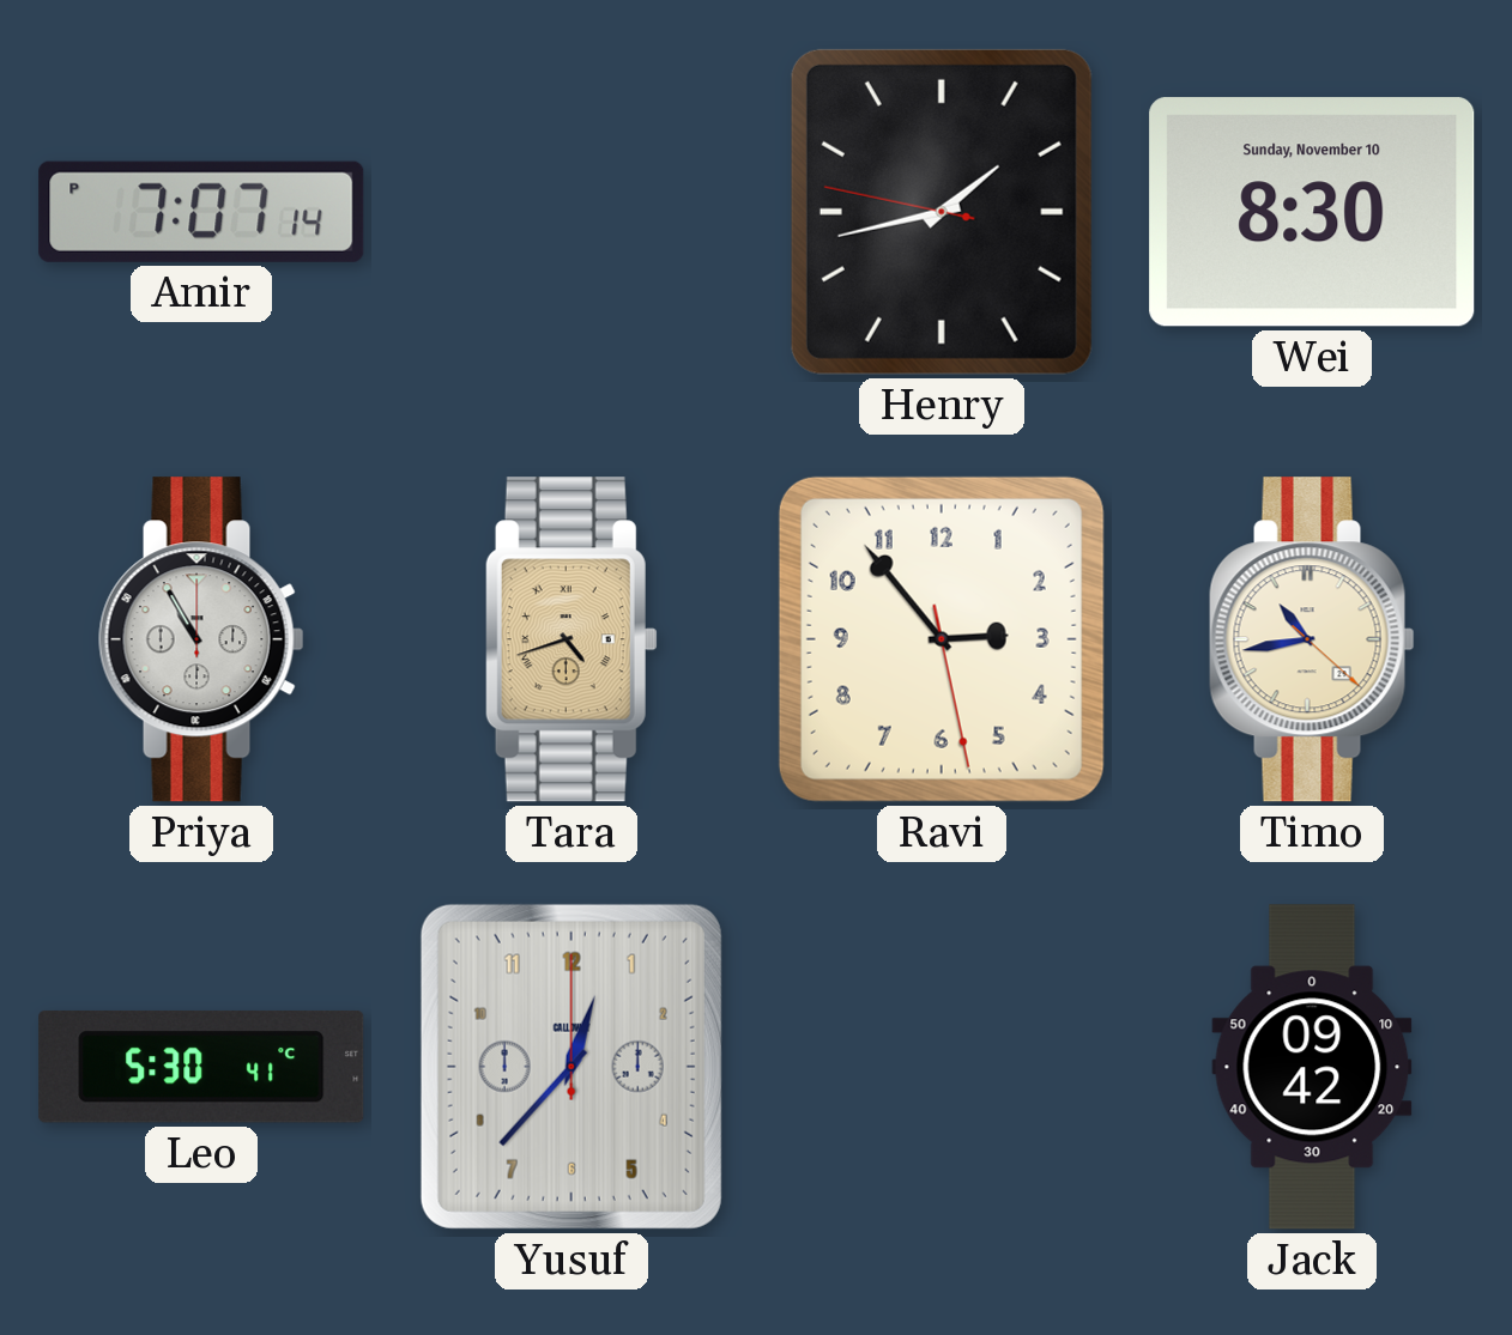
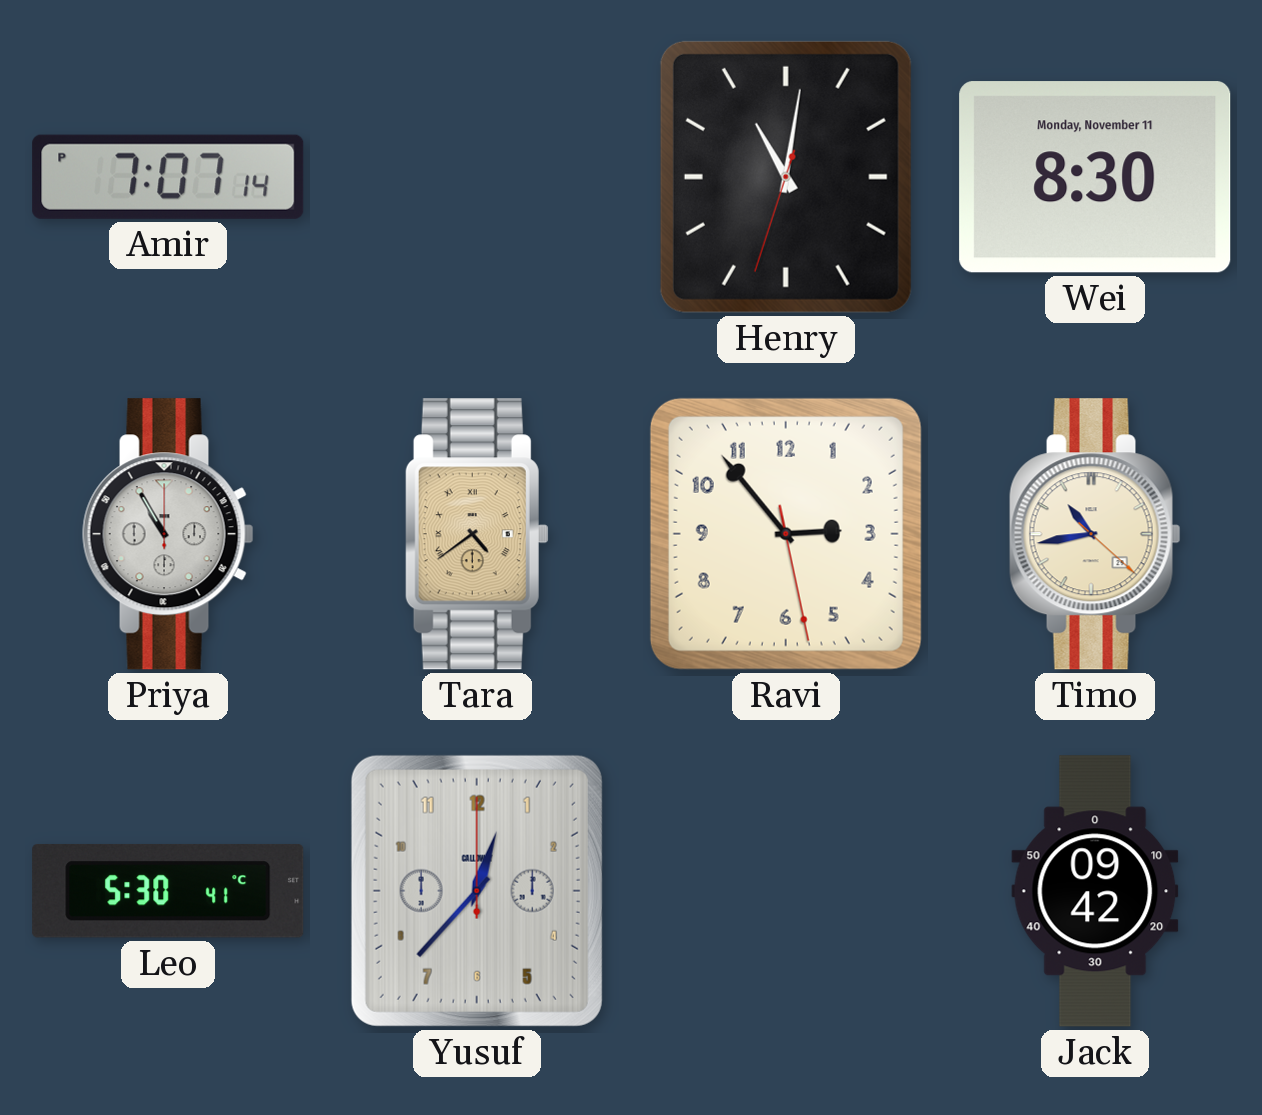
Henry: 1:42 -> 11:01 (786, 177)
Wei date: Sunday, November 10 -> Monday, November 11 (1095, 177)
Tara: 4:42 -> 4:39 (477, 534)
